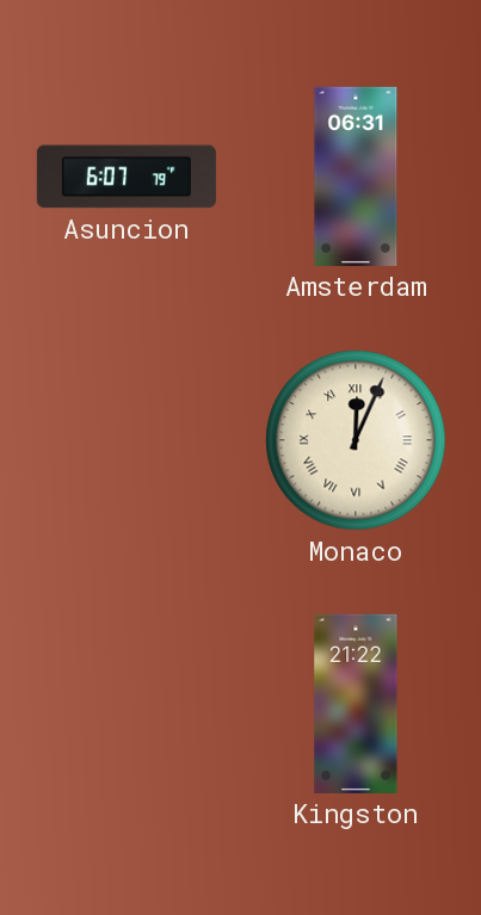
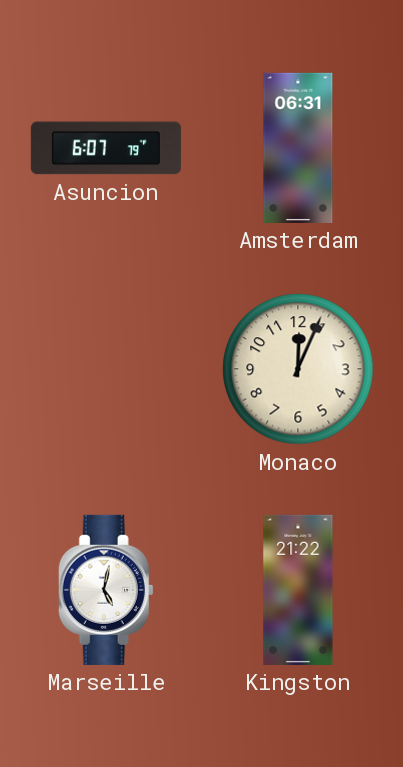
Monaco numerals: Roman -> Arabic (298, 369)
Marseille: none -> 5:02 (106, 590)
